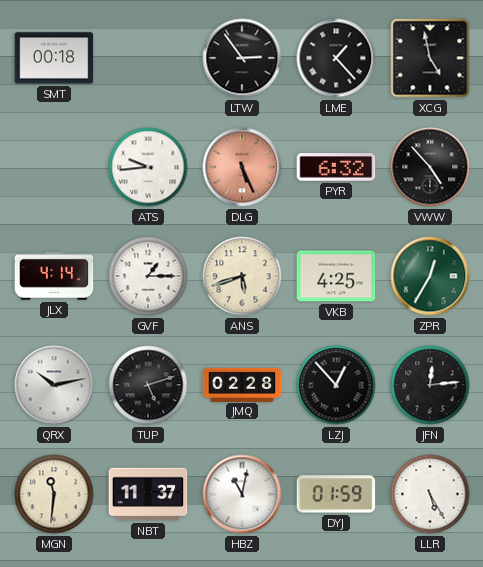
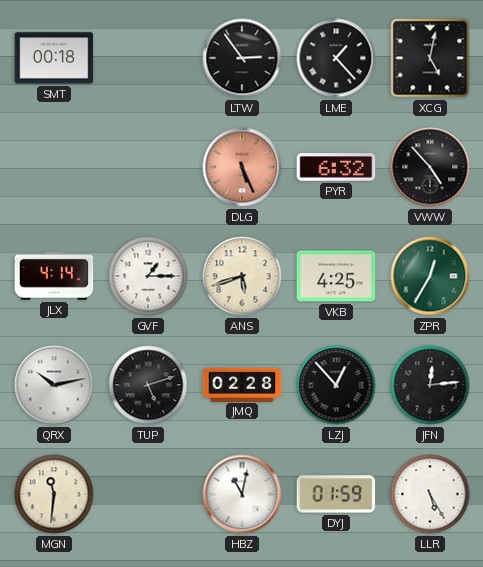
XCG: 4:58 -> 5:02 (430, 58)
ATS: 9:44 -> none (148, 167)
NBT: 11:37 -> none (148, 494)
